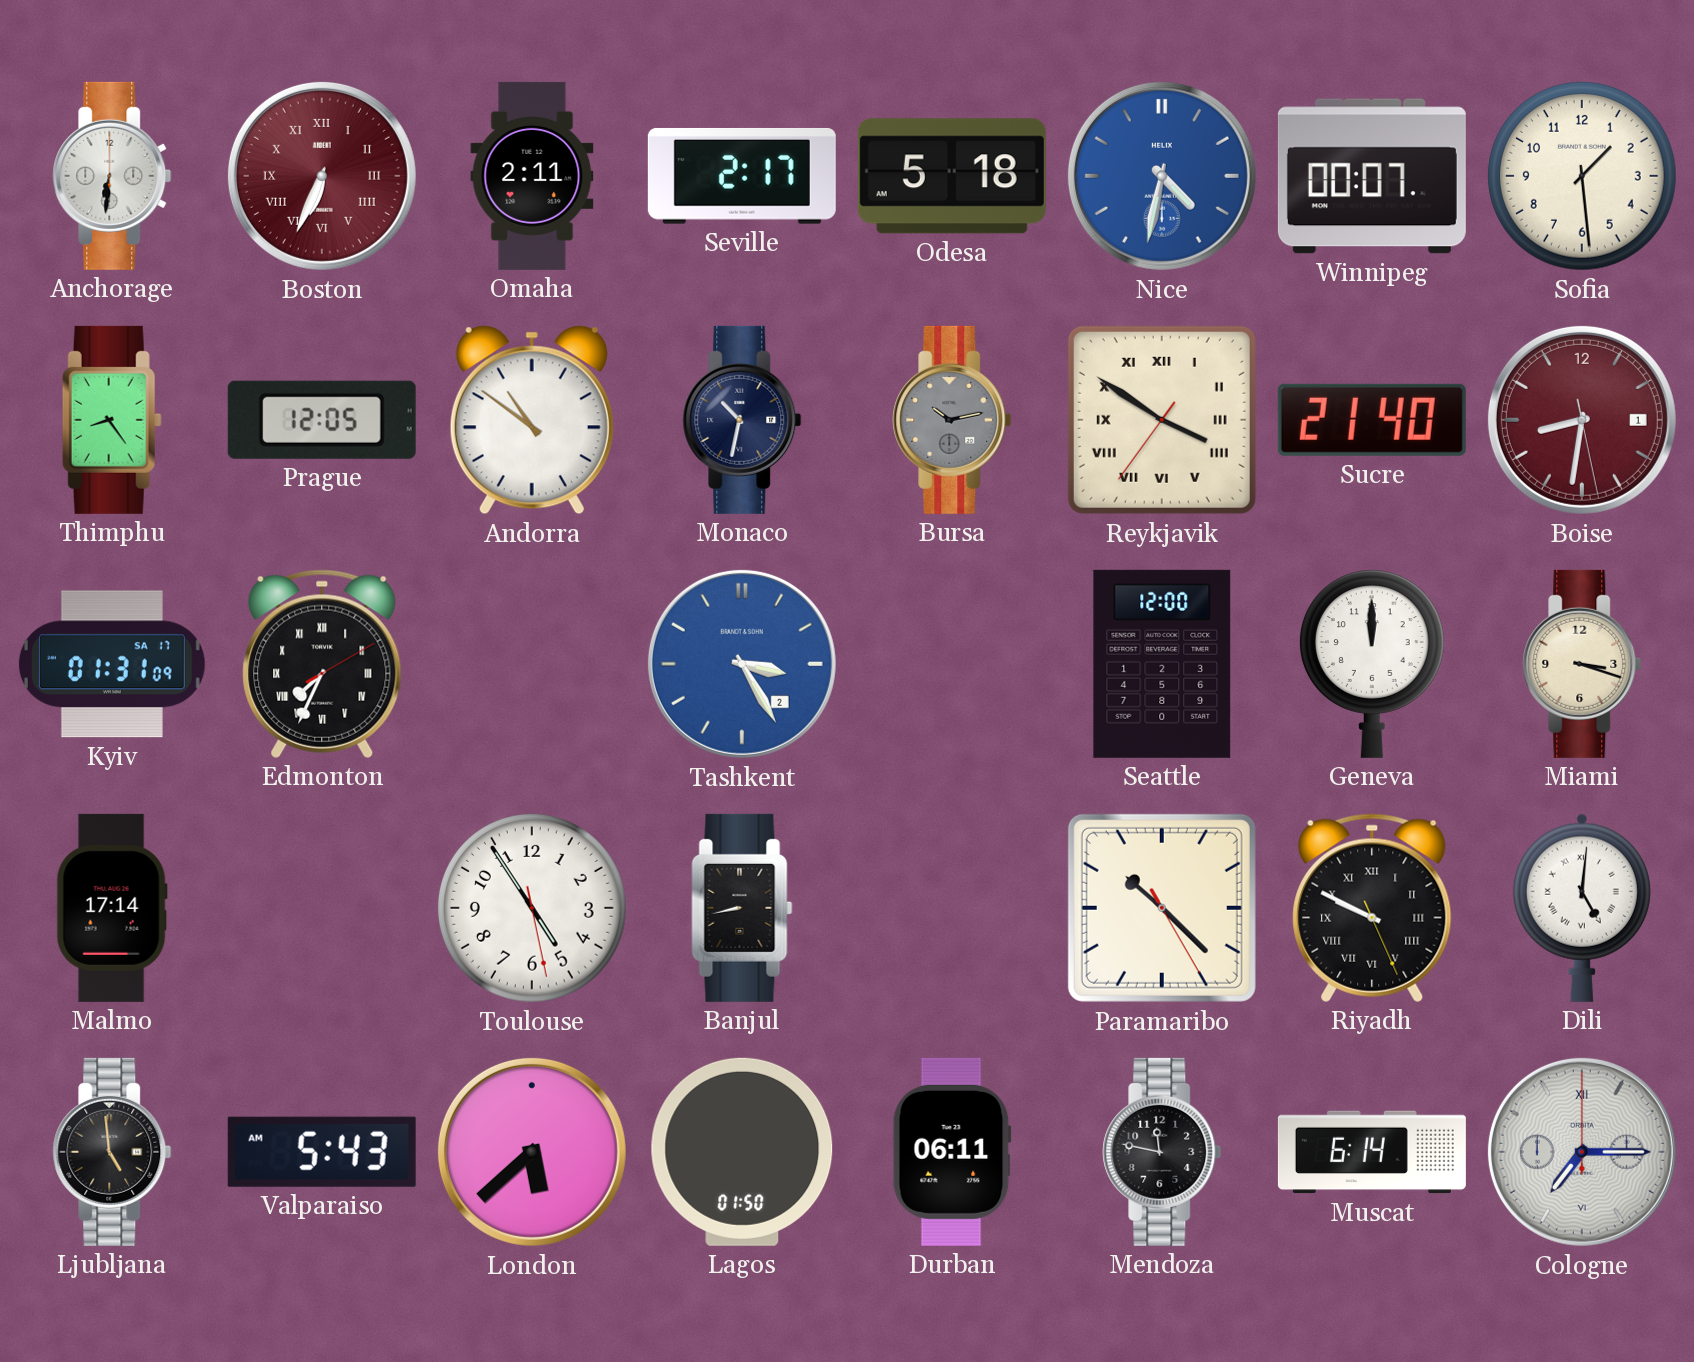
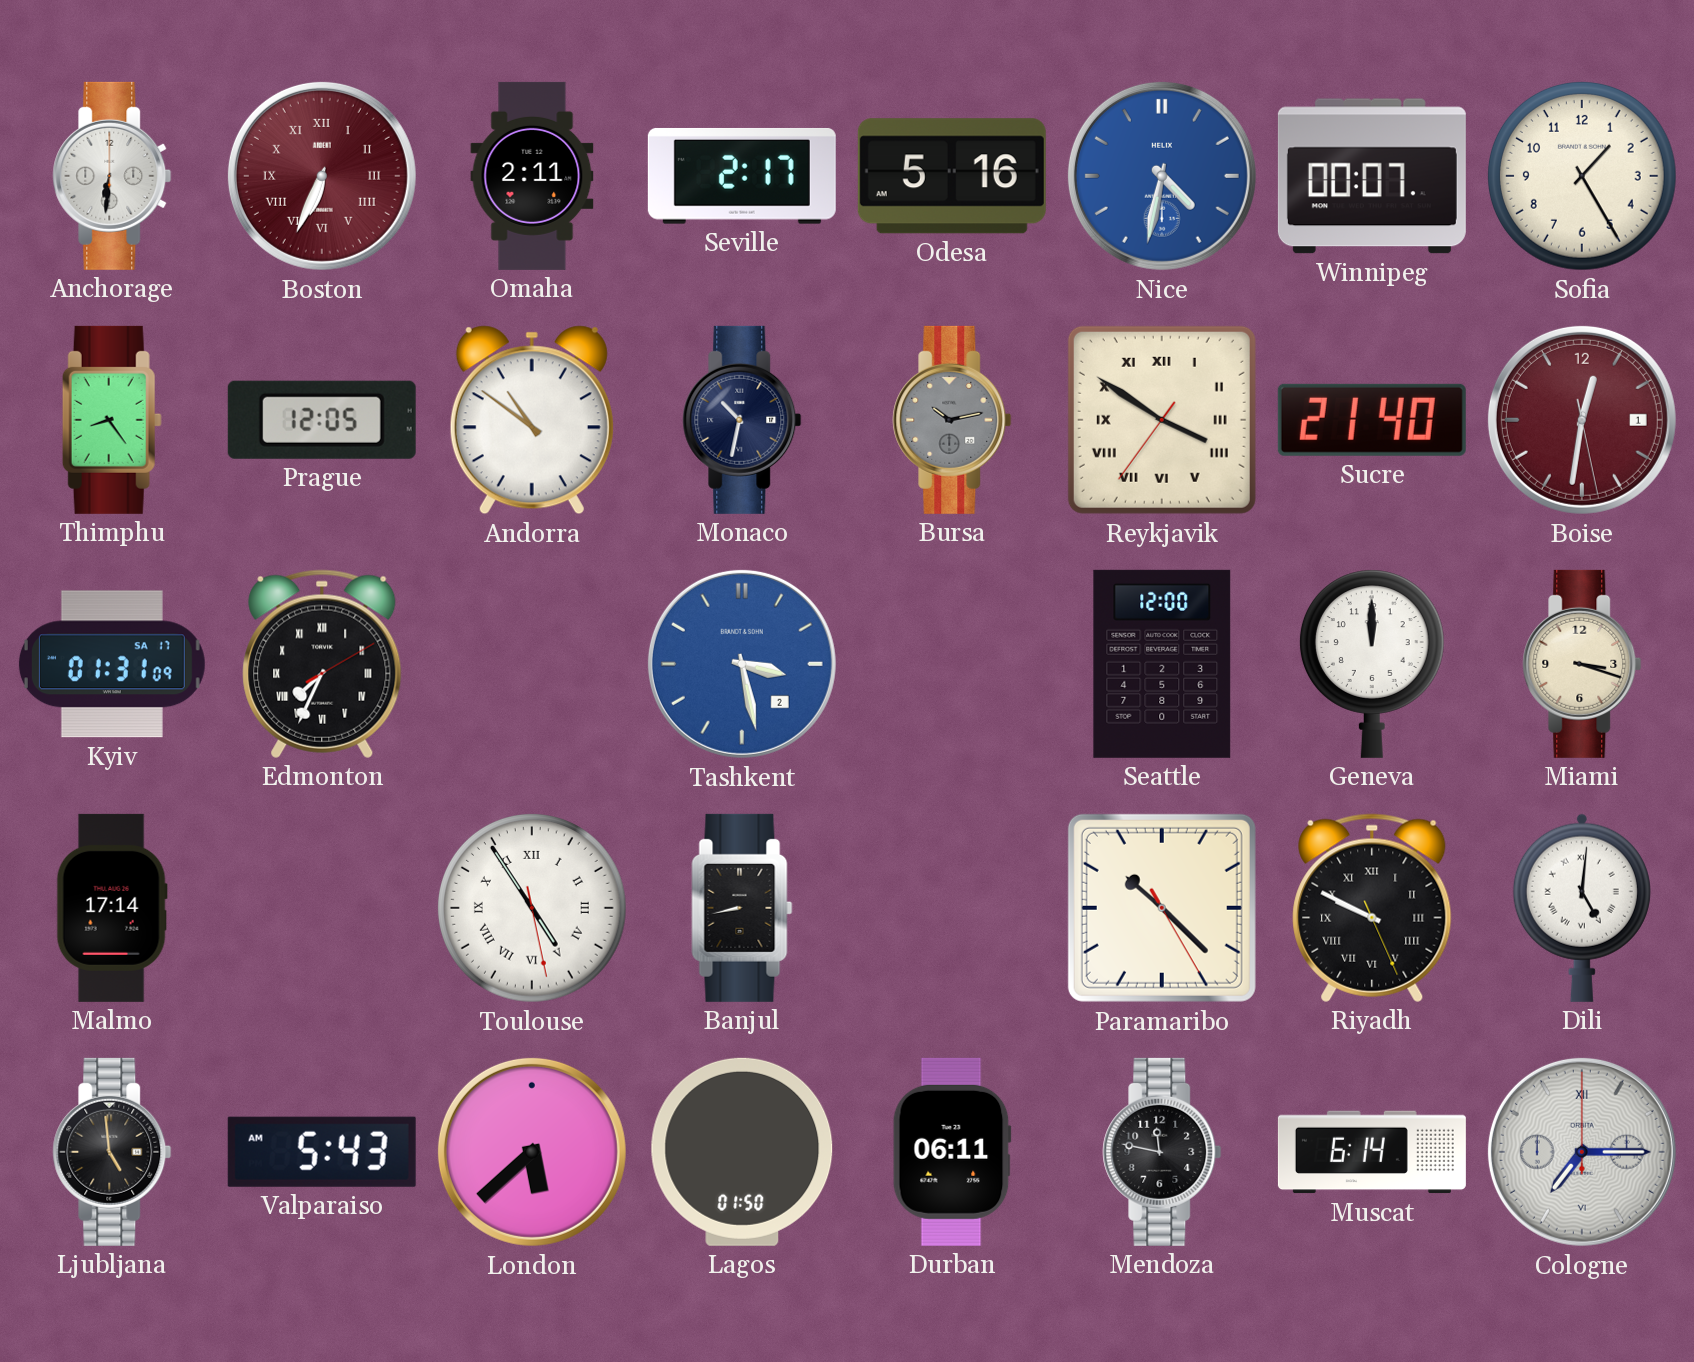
Odesa: 5:18 -> 5:16 (952, 176)
Sofia: 1:29 -> 1:25 (1582, 176)
Boise: 8:31 -> 12:31 (1582, 420)
Tashkent: 3:25 -> 3:28 (742, 664)
Toulouse numerals: Arabic -> Roman (532, 908)
